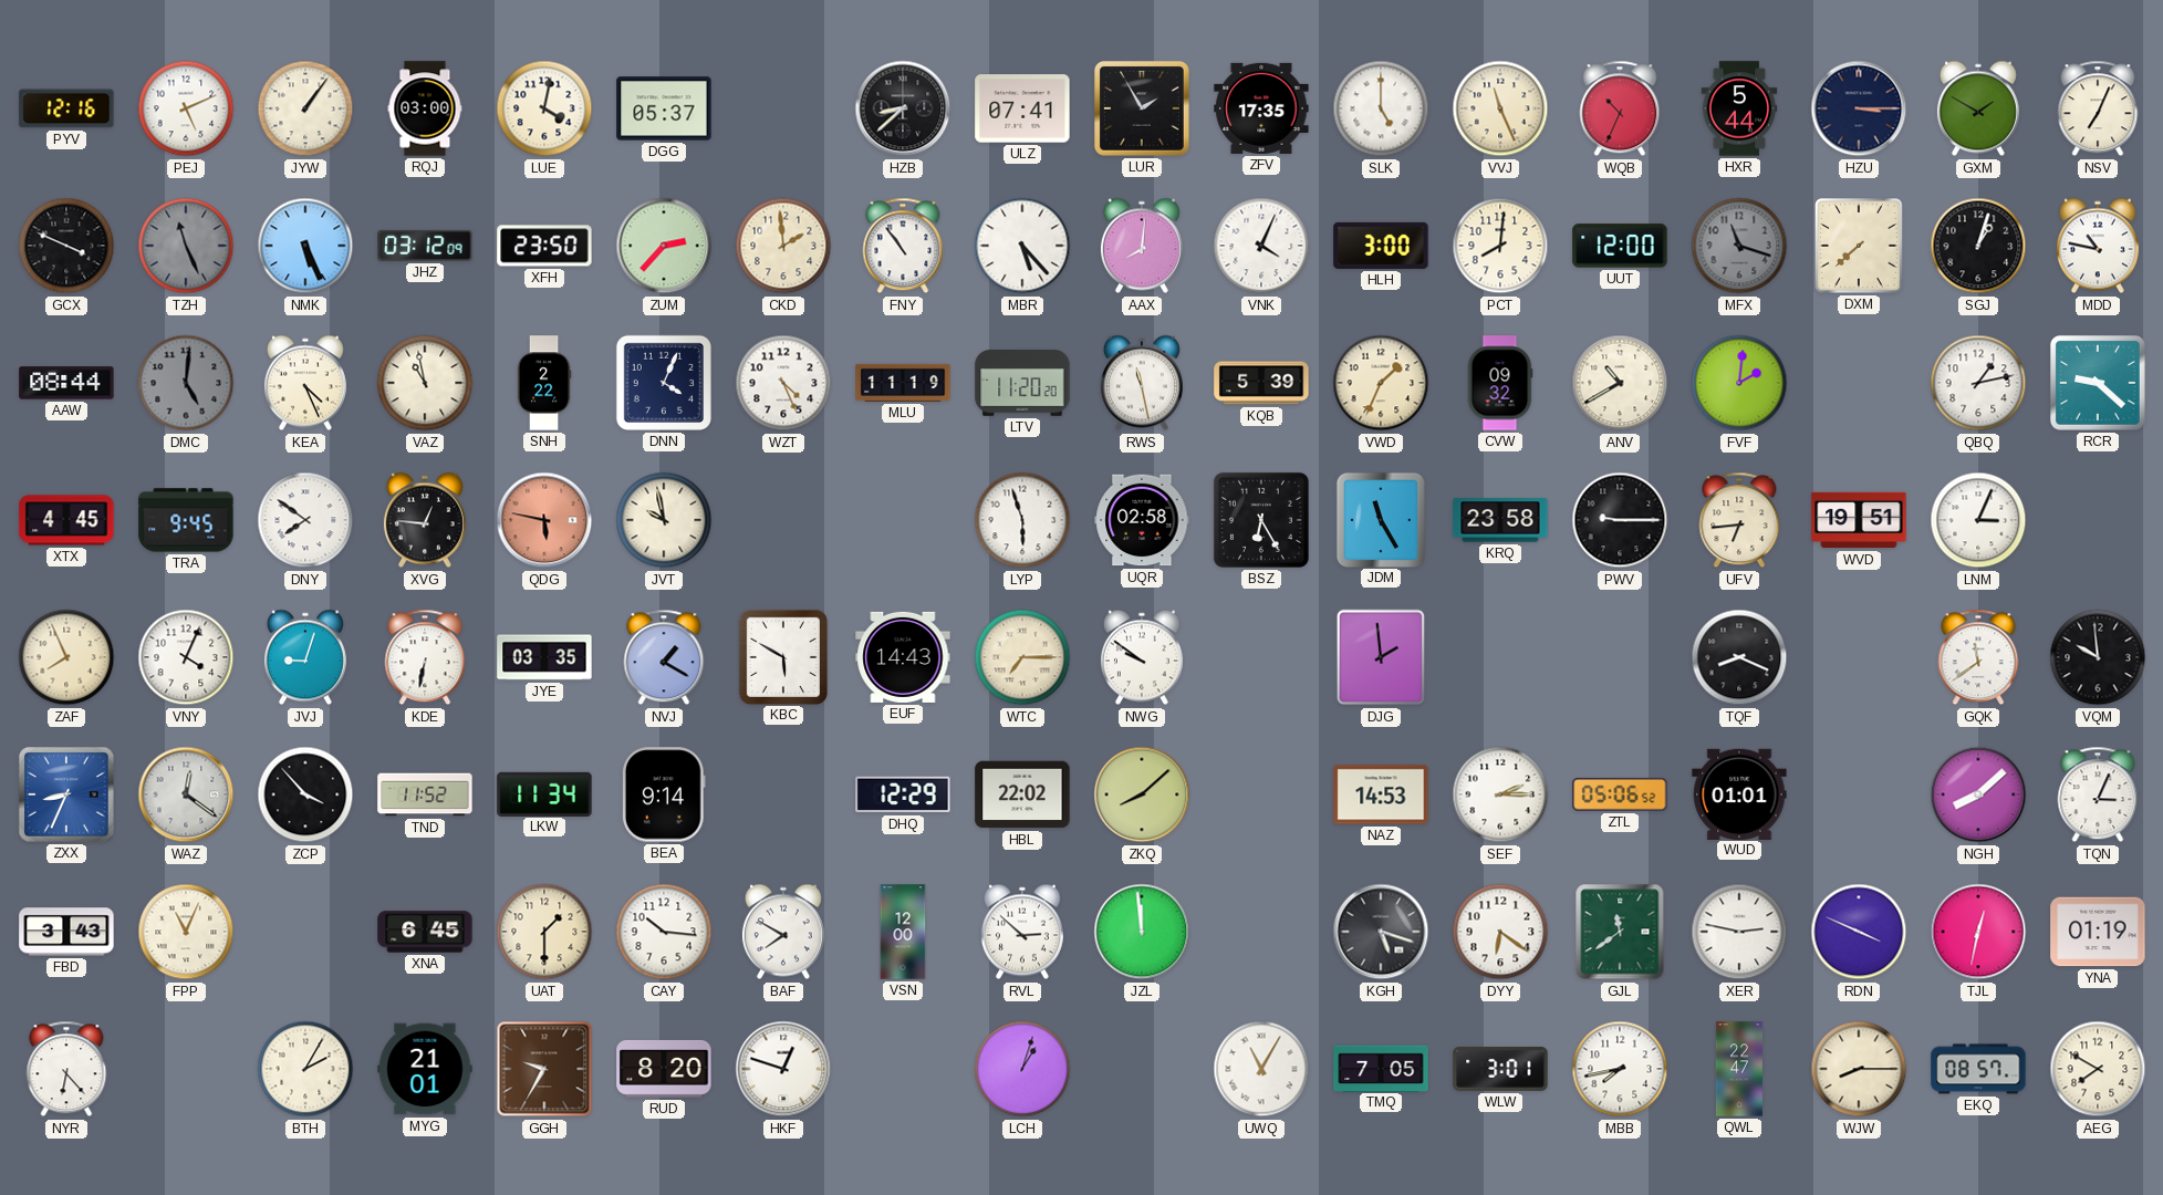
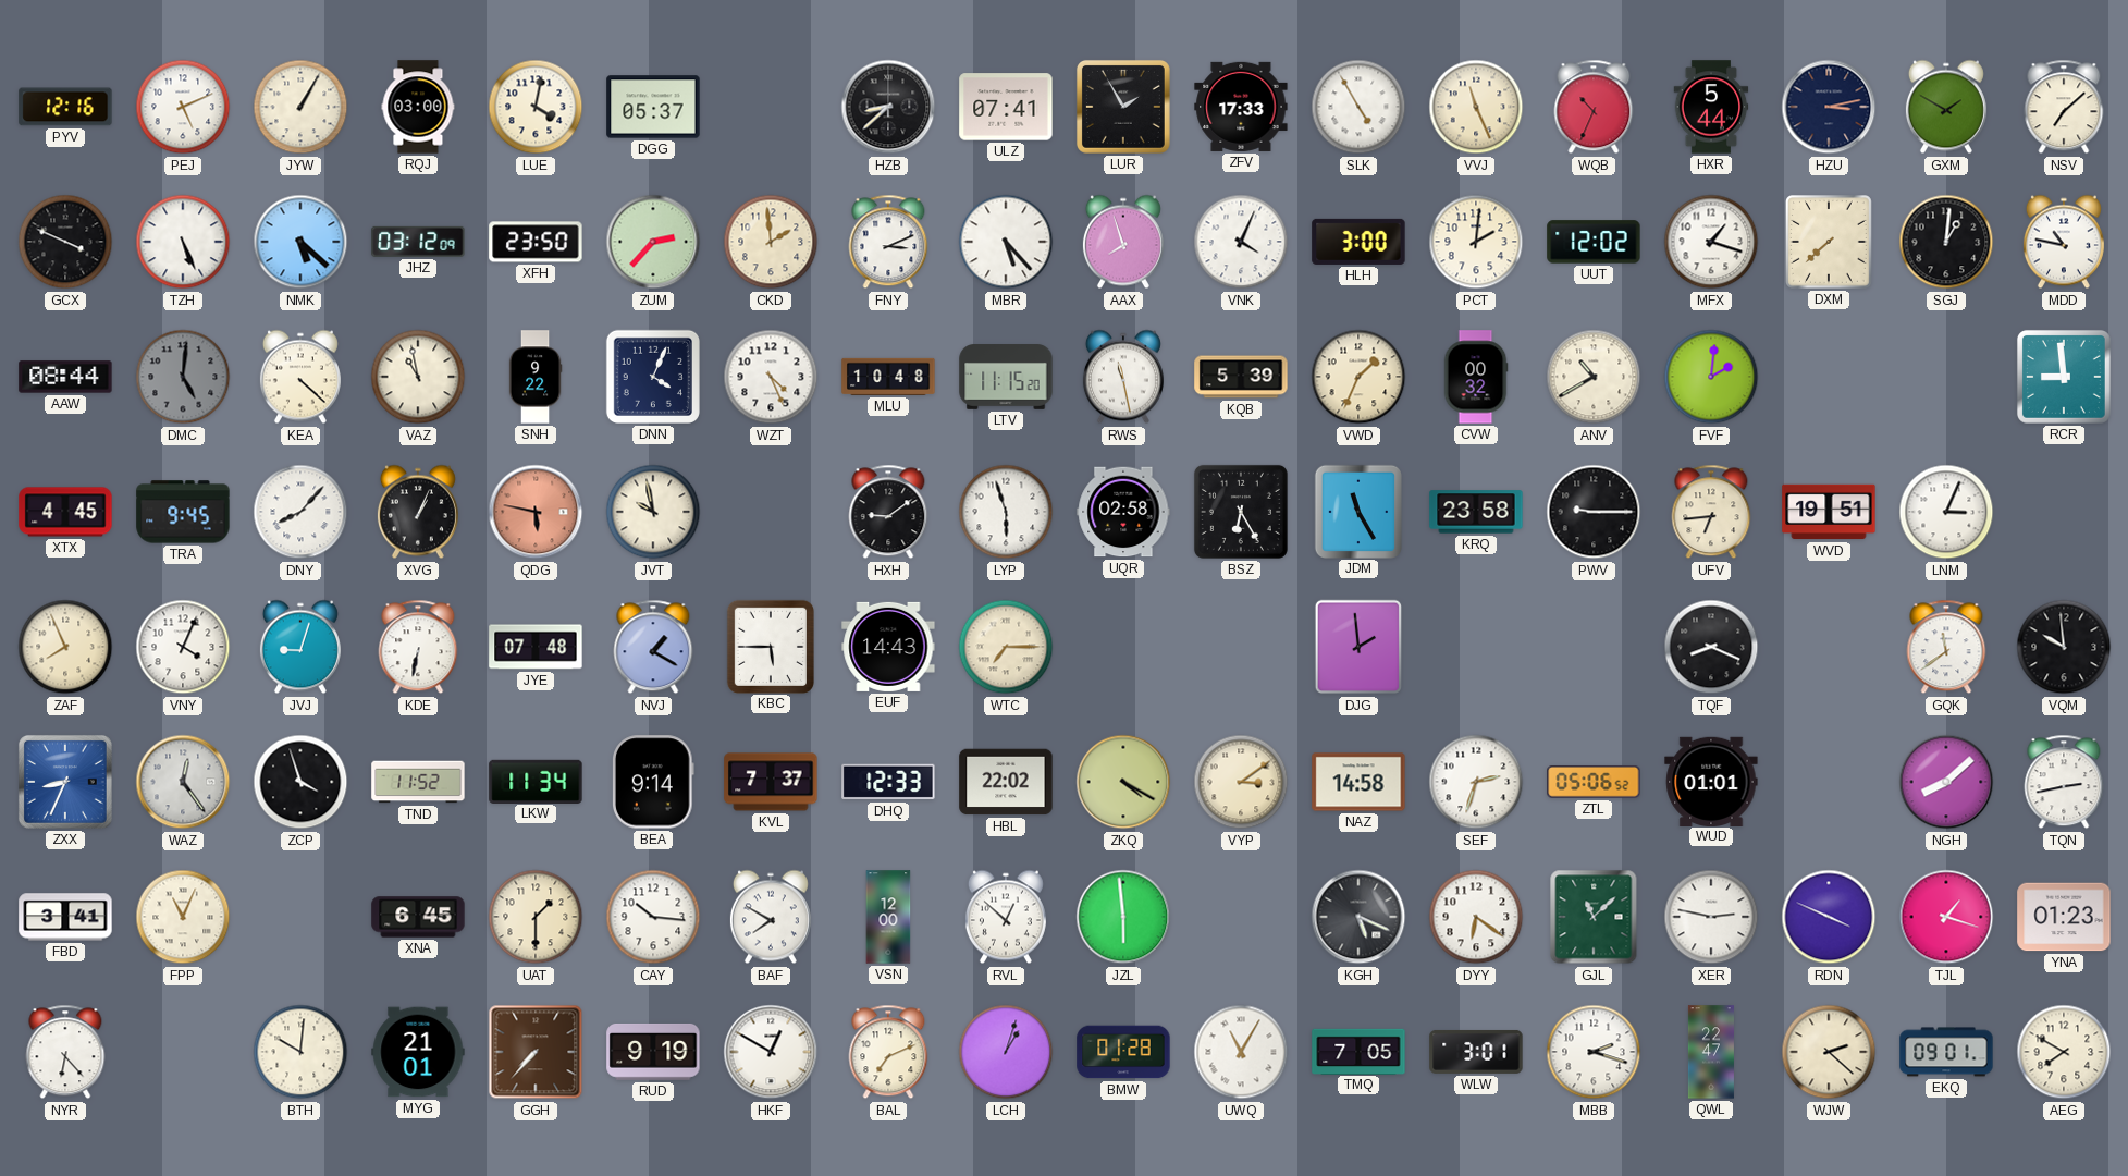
JYW: 1:06 -> 1:05 (300, 107)
ZFV: 17:35 -> 17:33 (1241, 107)
SLK: 5:00 -> 4:55 (1358, 107)
HZU: 3:15 -> 3:13 (1829, 107)
NSV: 7:04 -> 7:08 (2064, 107)
TZH: 11:26 -> 5:26 (183, 242)
TZH dial: grey -> white (183, 242)
NMK: 5:26 -> 5:22 (300, 242)
FNY: 10:54 -> 3:11 (888, 242)
AAX: 8:01 -> 7:57 (1123, 242)
PCT: 8:01 -> 2:01 (1476, 242)
UUT: 12:00 -> 12:02 (1594, 242)
MFX: 11:18 -> 1:18 (1711, 242)
MFX dial: grey -> white (1711, 242)
SGJ: 1:03 -> 1:01 (1946, 242)
KEA: 4:26 -> 4:22 (300, 377)
SNH: 2:22 -> 9:22 (536, 377)
MLU: 11:19 -> 10:48 (888, 377)
LTV: 11:20 -> 11:15 (1006, 377)
CVW: 09:32 -> 00:32 (1476, 377)
QBQ: 1:13 -> none (1978, 383)
RCR: 9:22 -> 8:59 (2064, 377)
DNY: 7:51 -> 8:07 (300, 512)
XVG: 12:46 -> 1:04 (418, 512)
HXH: none -> 9:09 (888, 512)
JYE: 03:35 -> 07:48 (536, 647)
KBC: 5:50 -> 5:45 (771, 646)
NWG: 9:51 -> none (1142, 657)
WAZ: 12:21 -> 12:24 (183, 782)
ZCP: 3:53 -> 3:57 (300, 782)
KVL: none -> 7:37 (771, 782)
DHQ: 12:29 -> 12:33 (888, 782)
ZKQ: 8:08 -> 4:20 (1123, 782)
VYP: none -> 3:09 (1241, 782)
NAZ: 14:53 -> 14:58 (1358, 782)
SEF: 2:15 -> 2:33 (1476, 782)
TQN: 3:04 -> 2:43 (2064, 782)
FBD: 3:43 -> 3:41 (65, 917)
RVL: 2:52 -> 12:52 (1006, 917)
JZL: 11:59 -> 5:59 (1123, 917)
KGH: 5:18 -> 5:19 (1358, 917)
GJL: 11:39 -> 11:08 (1594, 917)
TJL: 12:32 -> 1:18 (1946, 917)
YNA: 01:19 -> 01:23 (2064, 917)
BTH: 2:05 -> 10:01 (300, 1052)
GGH: 9:35 -> 7:37 (536, 1052)
RUD: 8:20 -> 9:19 (653, 1052)
HKF: 12:48 -> 12:50 (771, 1052)
BAL: none -> 7:11 (888, 1052)
BMW: none -> 01:28 (1123, 1052)
MBB: 7:43 -> 2:18 (1594, 1052)
WJW: 8:15 -> 2:22 (1829, 1052)
EKQ: 08:57 -> 09:01 (1946, 1052)
